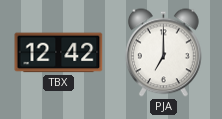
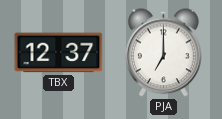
TBX: 12:42 -> 12:37 (59, 53)
